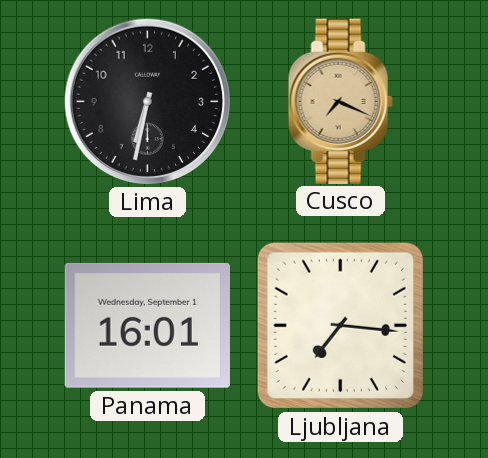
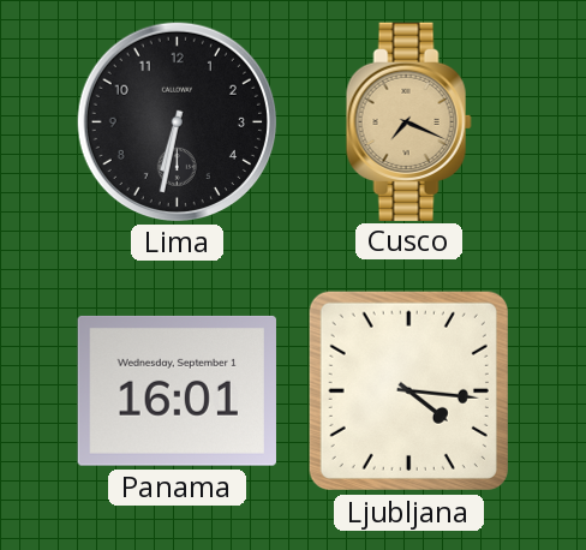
Ljubljana: 7:16 -> 4:16 (408, 390)
